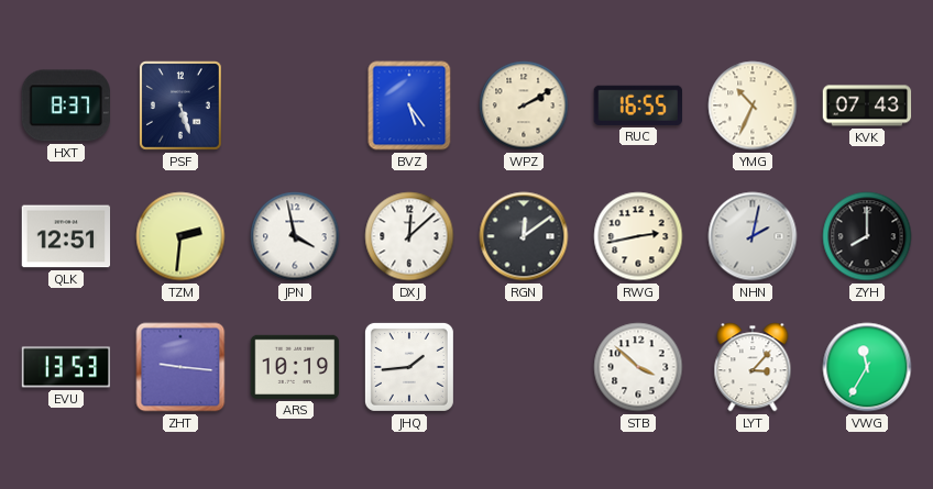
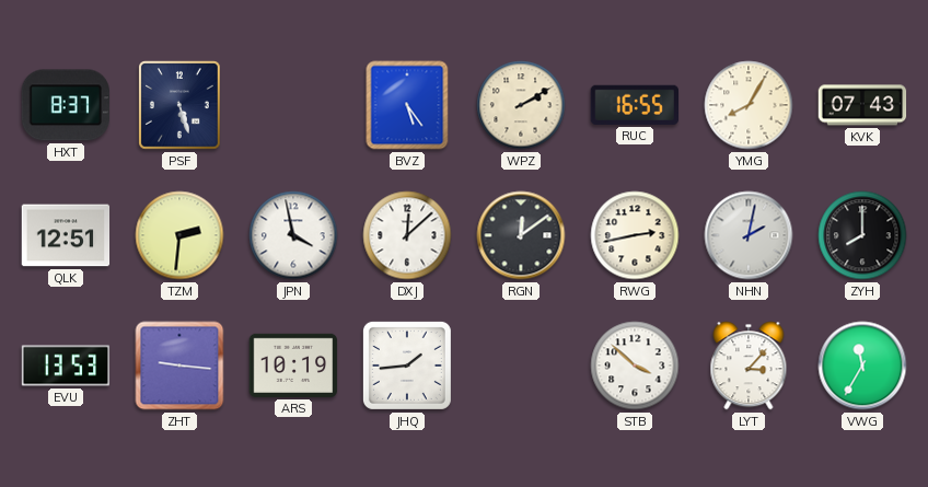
YMG: 10:34 -> 8:05 (749, 105)
